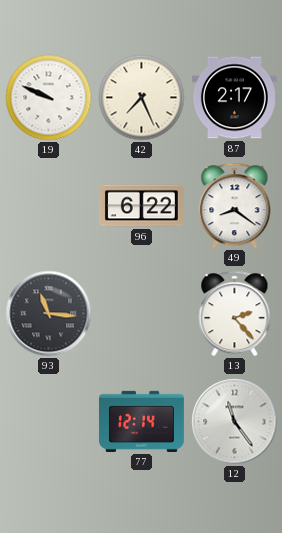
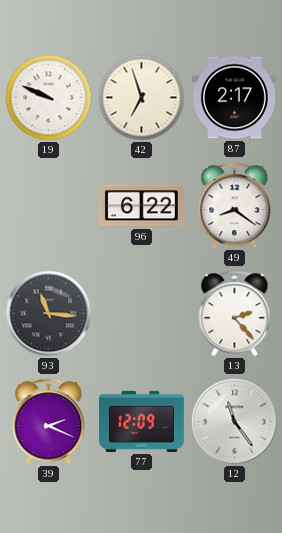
42: 7:26 -> 6:57 (142, 98)
39: none -> 2:19 (49, 422)
77: 12:14 -> 12:09 (141, 421)
